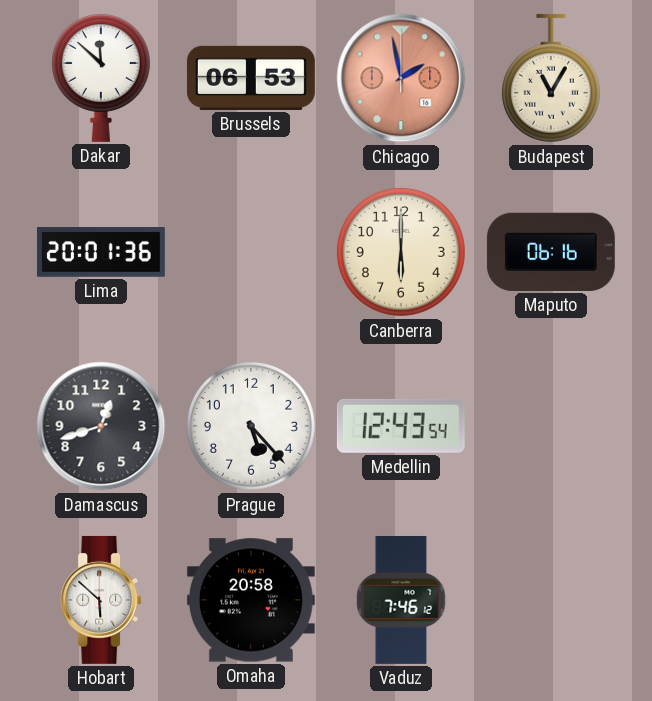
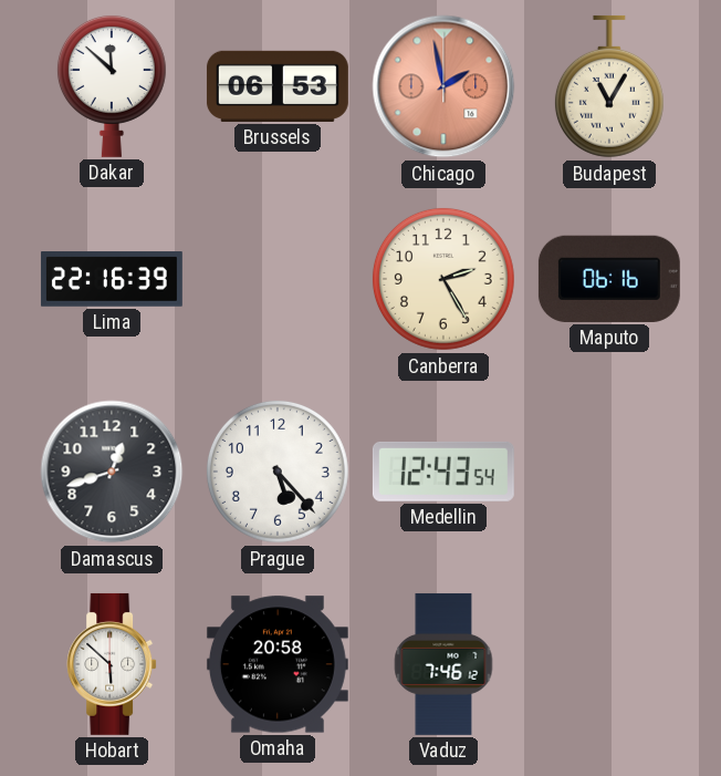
Lima: 20:01 -> 22:16 (112, 279)
Canberra: 6:00 -> 2:25 (443, 279)
